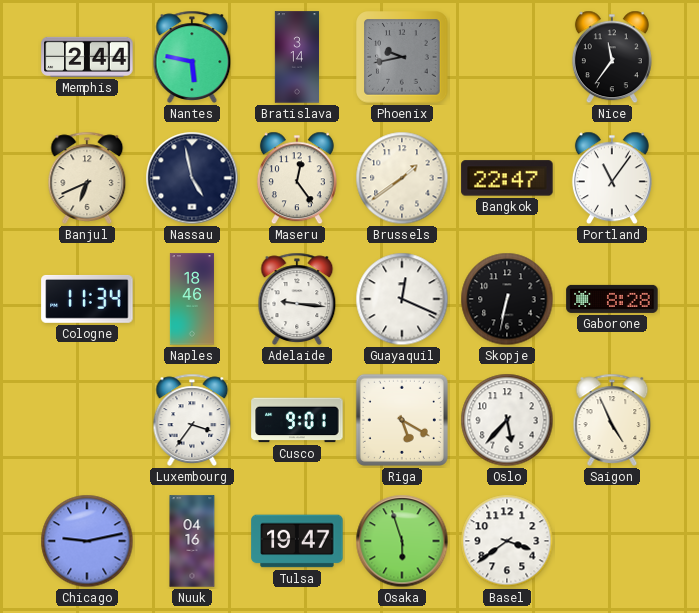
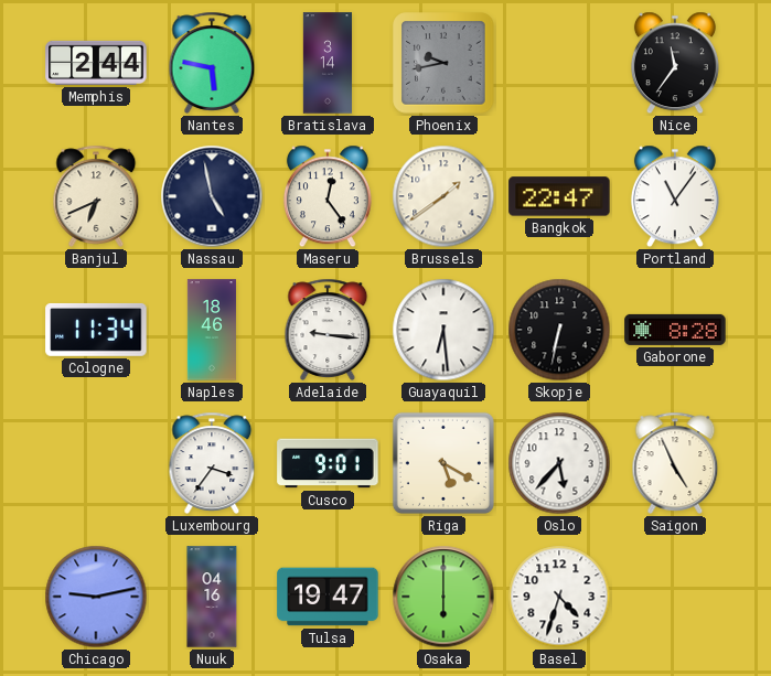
Guayaquil: 12:19 -> 6:29 (443, 330)
Osaka: 5:57 -> 6:00 (443, 597)
Basel: 3:39 -> 4:33 (559, 597)
